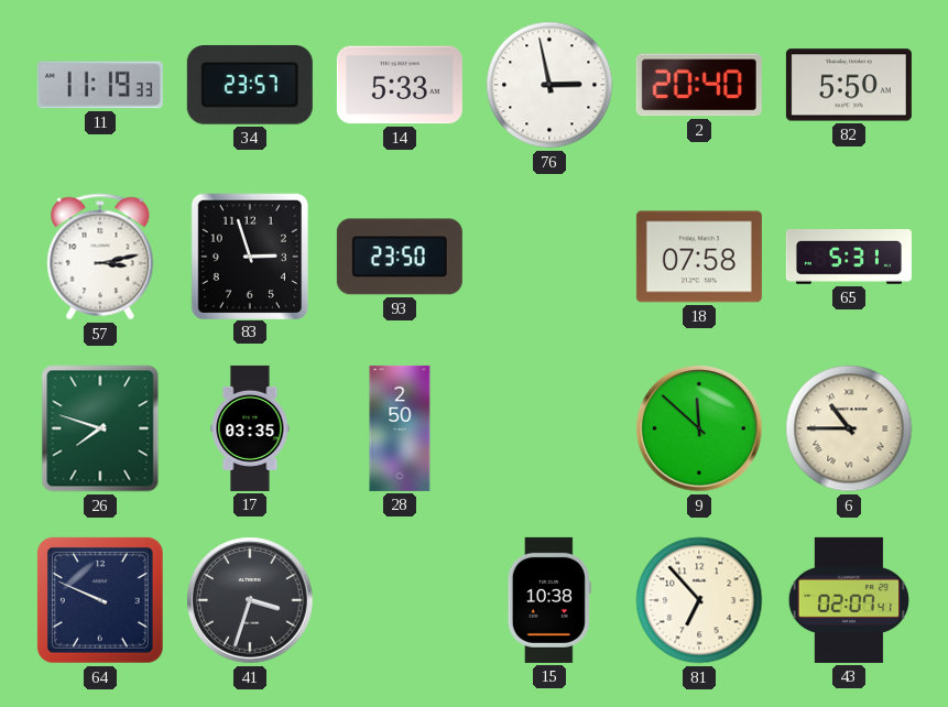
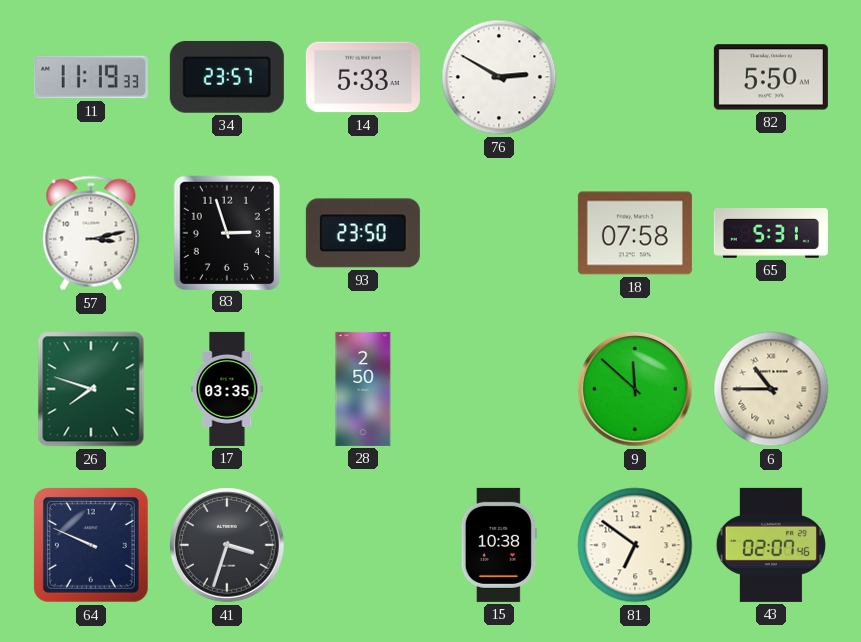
76: 2:58 -> 2:50 (499, 77)
2: 20:40 -> none (699, 85)
81: 6:53 -> 6:51 (635, 545)
43: 02:07:41 -> 02:07:46 (770, 545)
